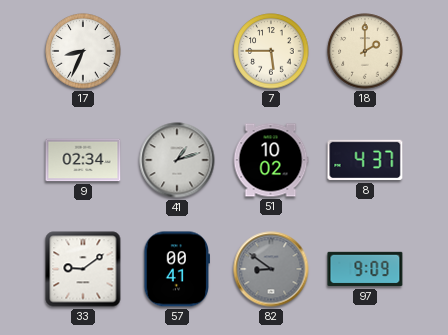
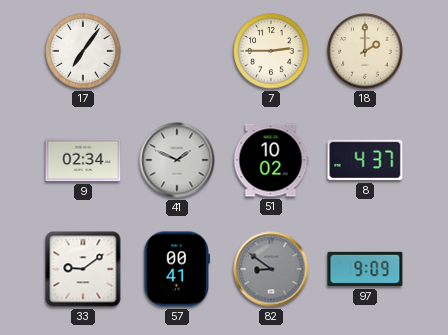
17: 8:34 -> 7:06 (83, 51)
7: 5:45 -> 2:45 (271, 51)
41: 1:12 -> 1:49 (177, 160)
